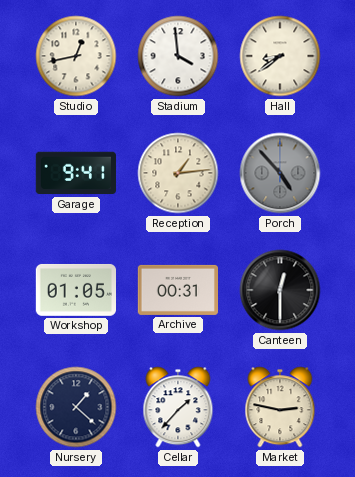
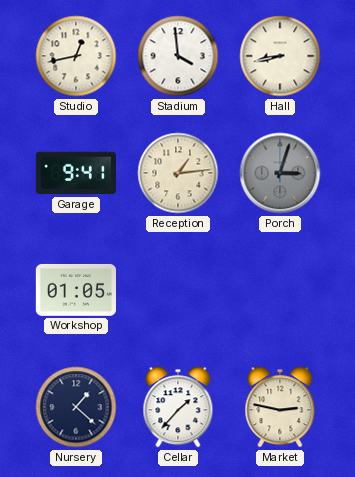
Hall: 8:39 -> 8:43 (280, 56)
Porch: 4:53 -> 3:03 (280, 173)
Archive: 00:31 -> none (177, 290)
Canteen: 12:30 -> none (280, 290)
